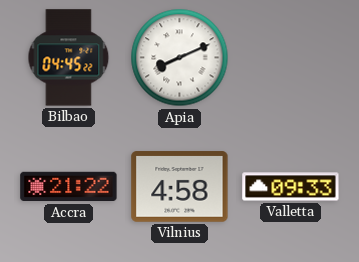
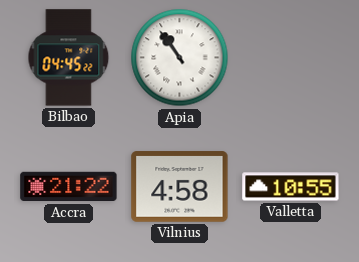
Apia: 8:11 -> 10:54 (180, 58)
Valletta: 09:33 -> 10:55 (291, 187)
